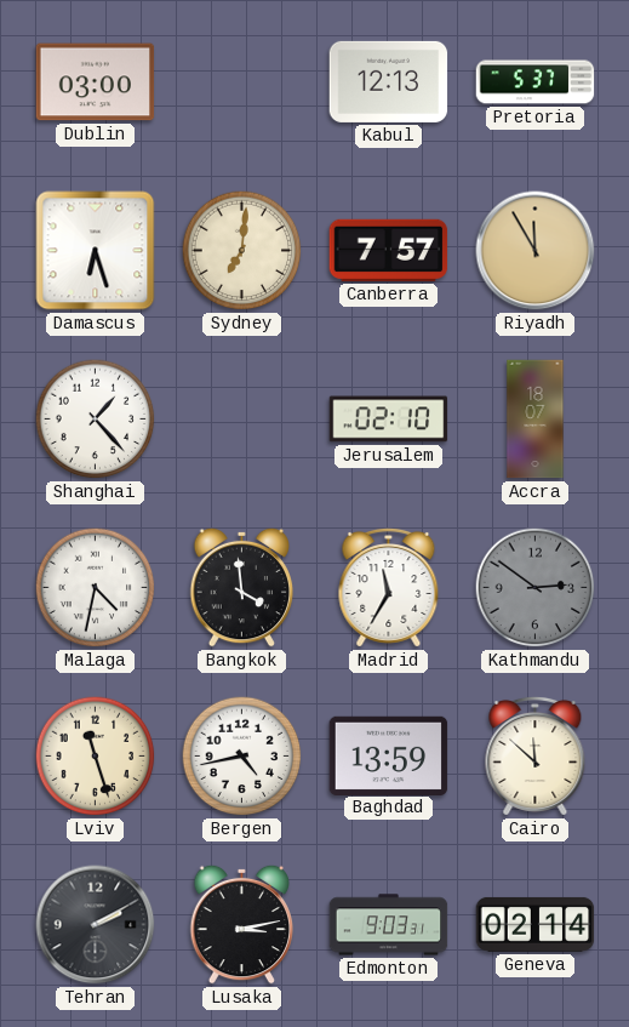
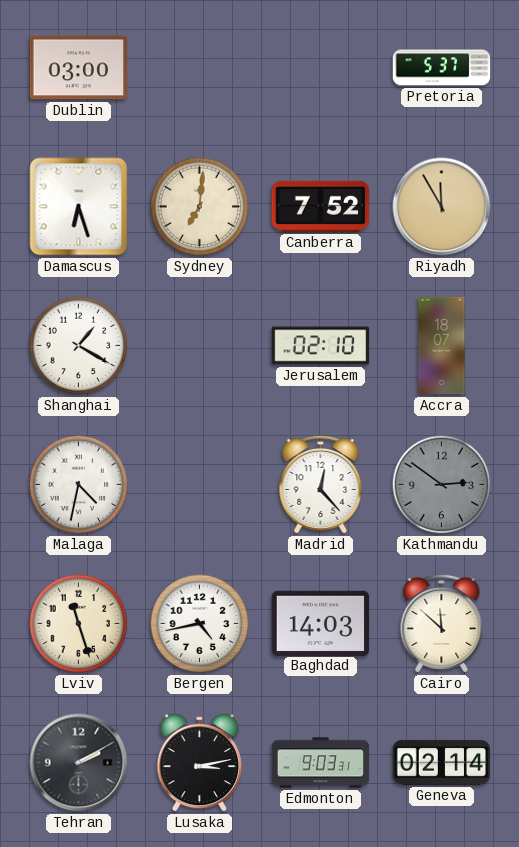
Kabul: 12:13 -> none (389, 81)
Canberra: 7:57 -> 7:52 (321, 206)
Shanghai: 1:23 -> 1:20 (79, 346)
Bangkok: 3:59 -> none (242, 587)
Madrid: 11:35 -> 12:23 (321, 484)
Baghdad: 13:59 -> 14:03 (321, 623)
